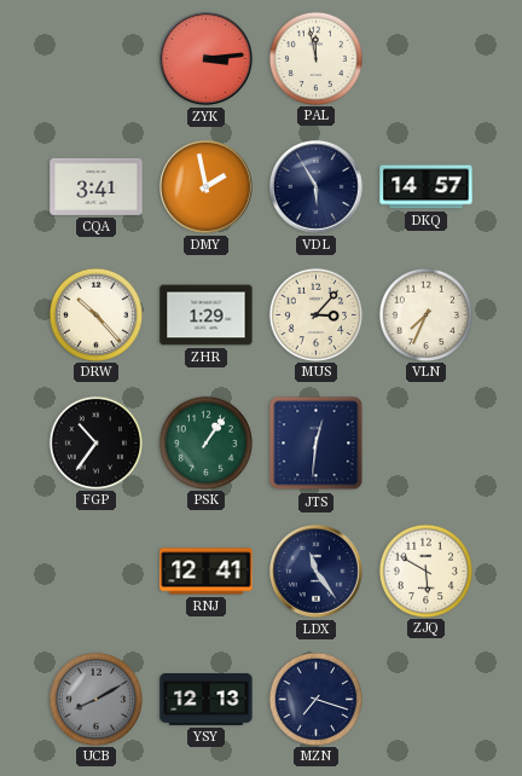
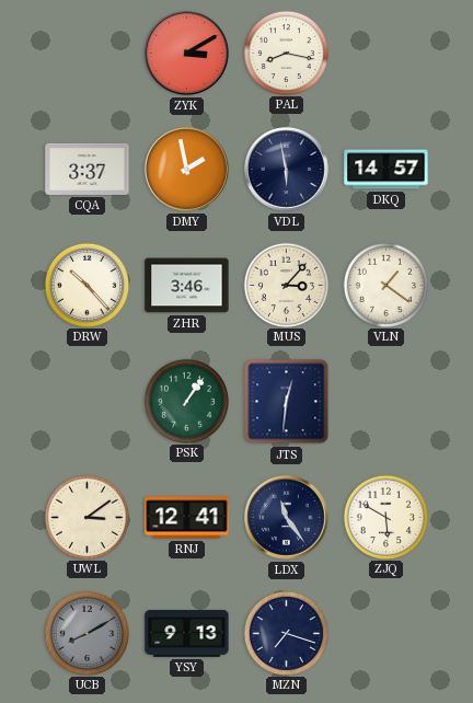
ZYK: 3:14 -> 3:10 (186, 53)
PAL: 11:58 -> 8:17 (286, 53)
CQA: 3:41 -> 3:37 (88, 169)
VDL: 5:55 -> 5:58 (286, 169)
ZHR: 1:29 -> 3:46 (187, 286)
VLN: 7:34 -> 1:21 (385, 285)
FGP: 10:36 -> none (95, 442)
UWL: none -> 3:09 (86, 517)
YSY: 12:13 -> 9:13 (187, 633)
